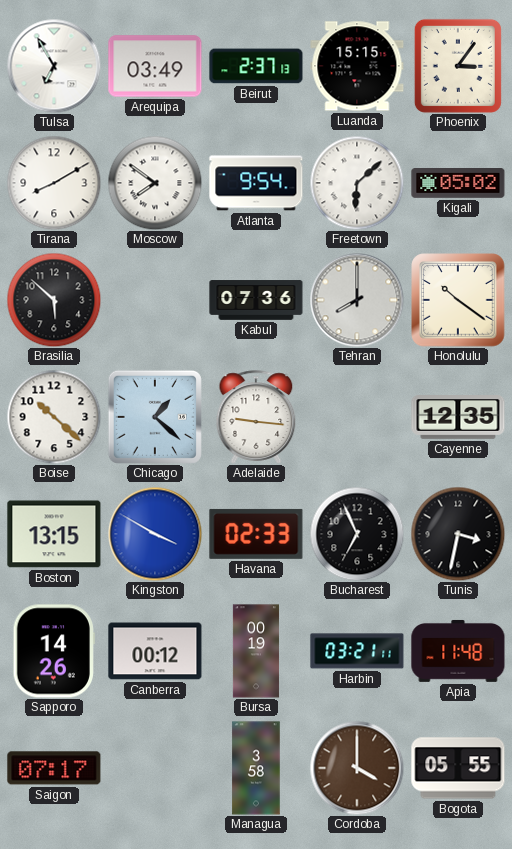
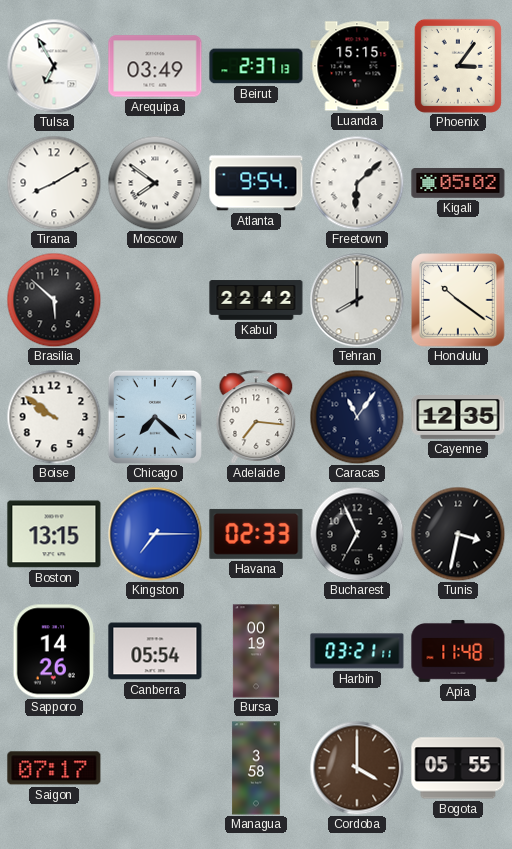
Kabul: 07:36 -> 22:42 (256, 300)
Boise: 10:22 -> 9:51 (54, 417)
Chicago: 1:22 -> 7:22 (155, 417)
Adelaide: 9:16 -> 7:16 (256, 417)
Caracas: none -> 11:06 (357, 417)
Kingston: 3:50 -> 7:15 (155, 534)
Canberra: 00:12 -> 05:54 (155, 651)
